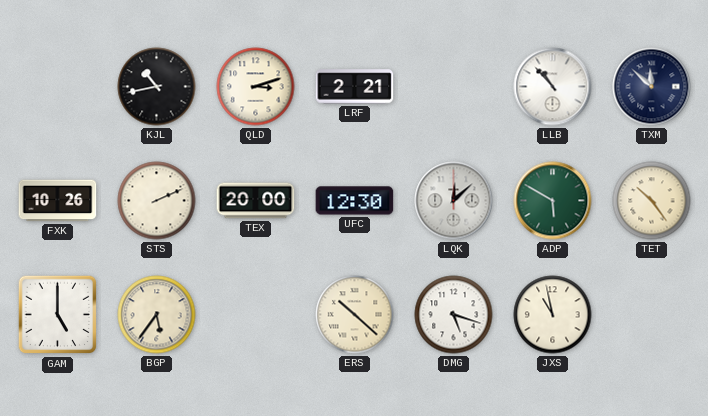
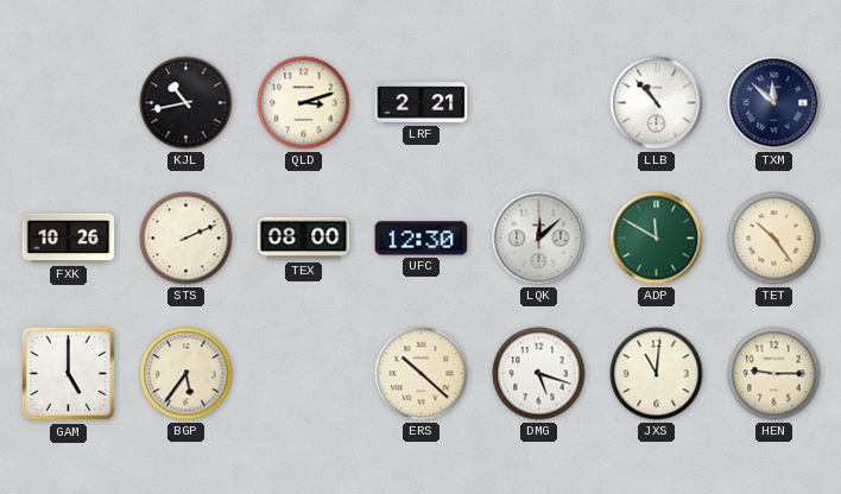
TEX: 20:00 -> 08:00 (304, 239)
ADP: 5:50 -> 11:50 (657, 239)
JXS: 10:58 -> 11:01 (657, 374)
HEN: none -> 9:15 (774, 374)
